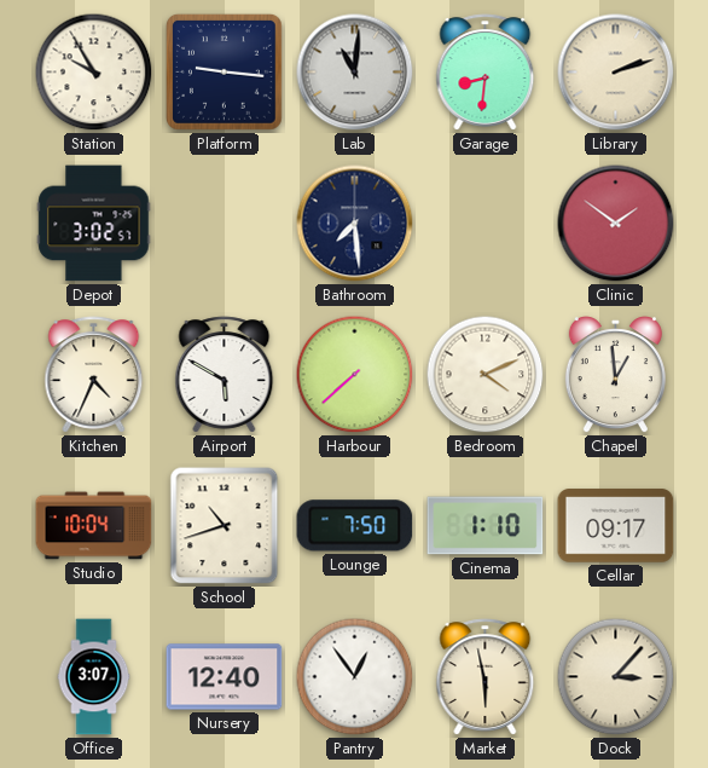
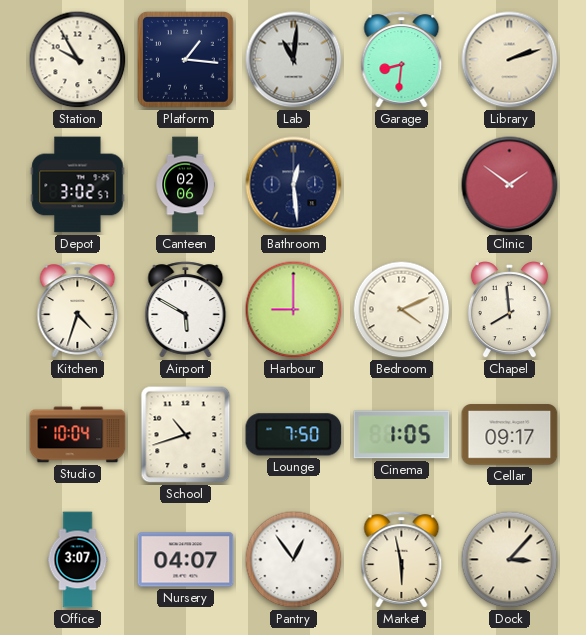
Platform: 9:16 -> 1:16 (185, 59)
Canteen: none -> 02:06 (185, 185)
Bathroom: 7:29 -> 12:29 (294, 185)
Kitchen: 4:34 -> 4:33 (78, 310)
Harbour: 7:38 -> 9:00 (294, 310)
Chapel: 12:59 -> 7:59 (509, 310)
Cinema: 1:10 -> 1:05 (402, 435)
Nursery: 12:40 -> 04:07 (186, 560)
